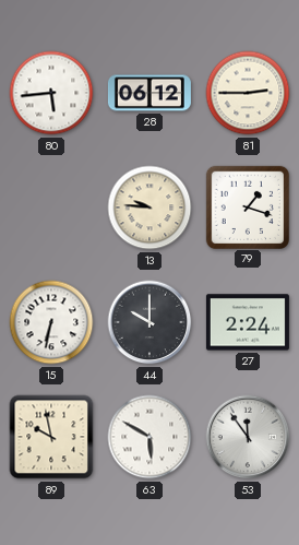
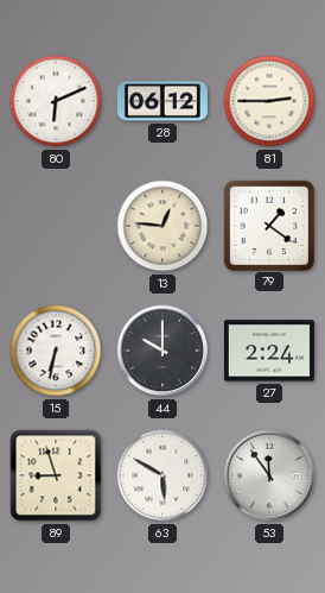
80: 5:44 -> 6:11 (56, 101)
13: 9:46 -> 12:46 (162, 226)
79: 1:18 -> 1:21 (268, 225)
89: 9:58 -> 8:57 (56, 475)
